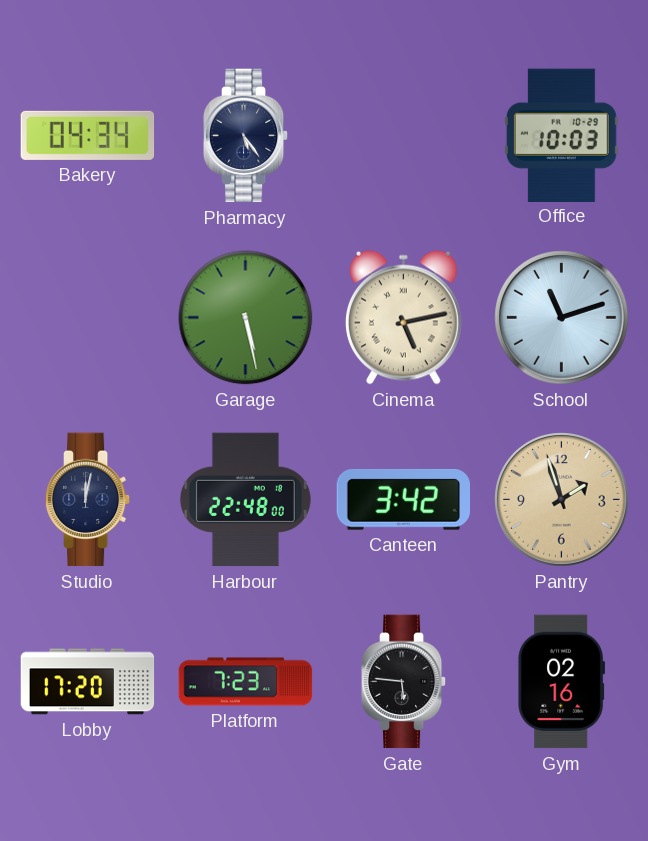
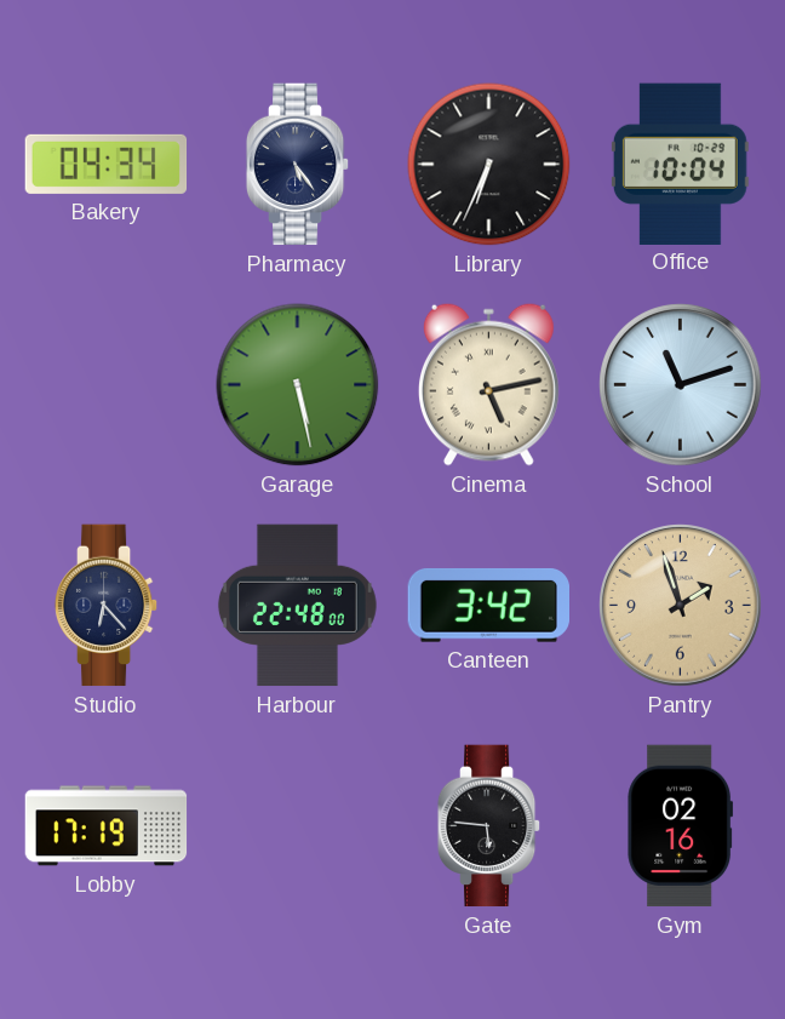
Library: none -> 6:34 (489, 165)
Office: 10:03 -> 10:04 (680, 164)
Studio: 12:02 -> 6:23 (107, 606)
Lobby: 17:20 -> 17:19 (107, 826)
Platform: 7:23 -> none (246, 682)
